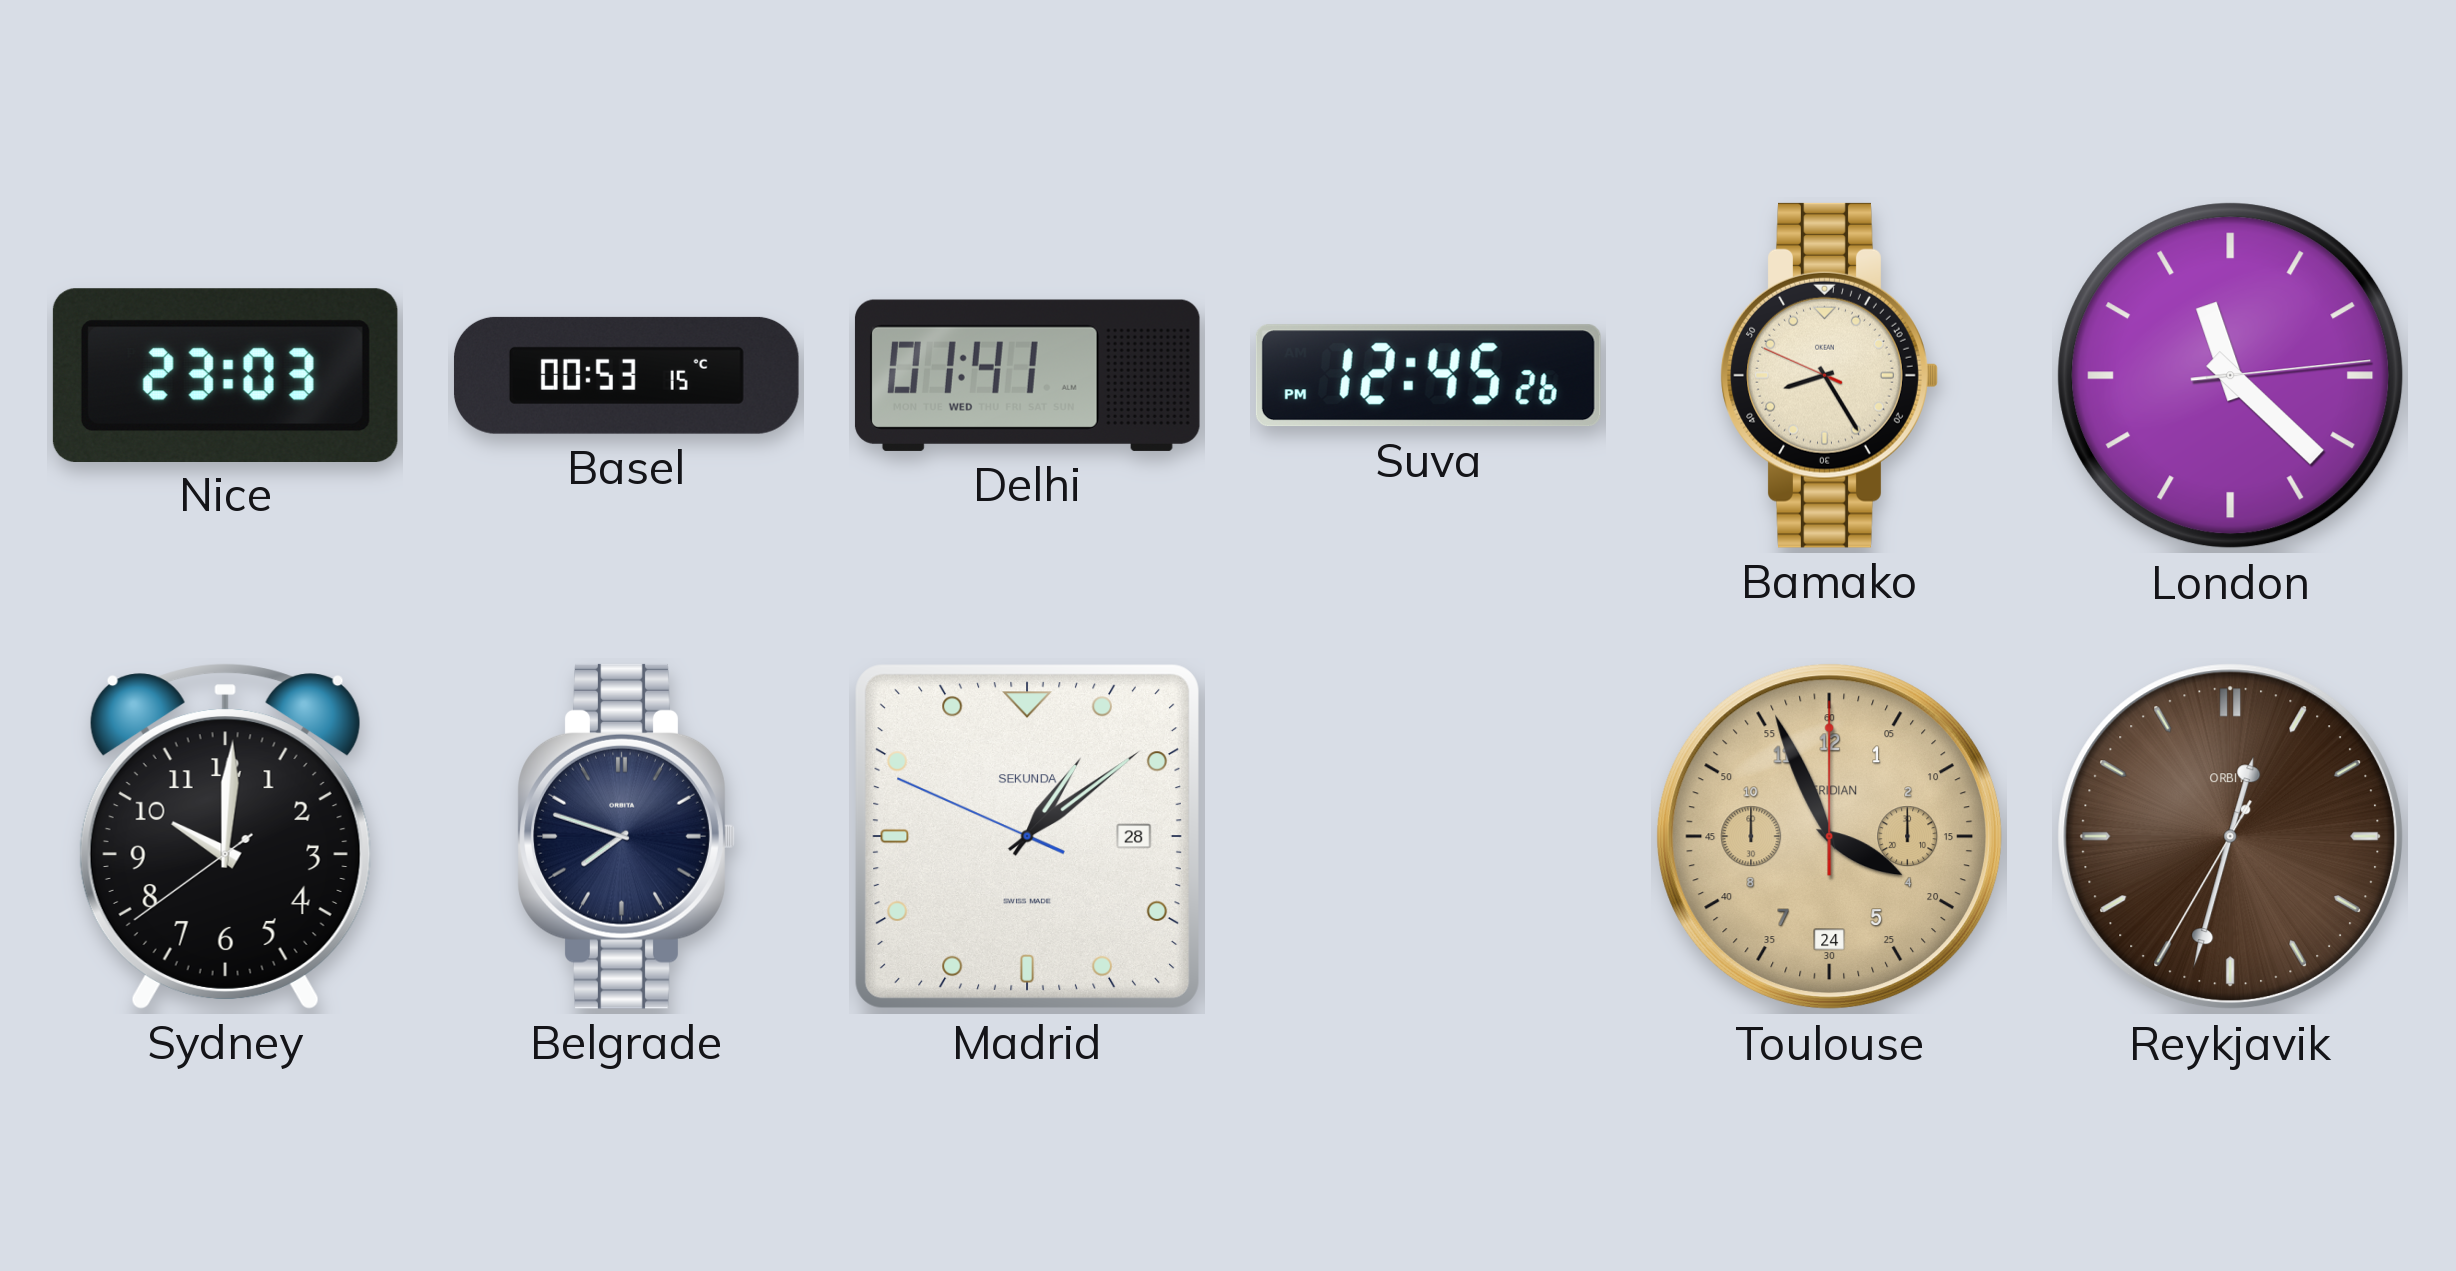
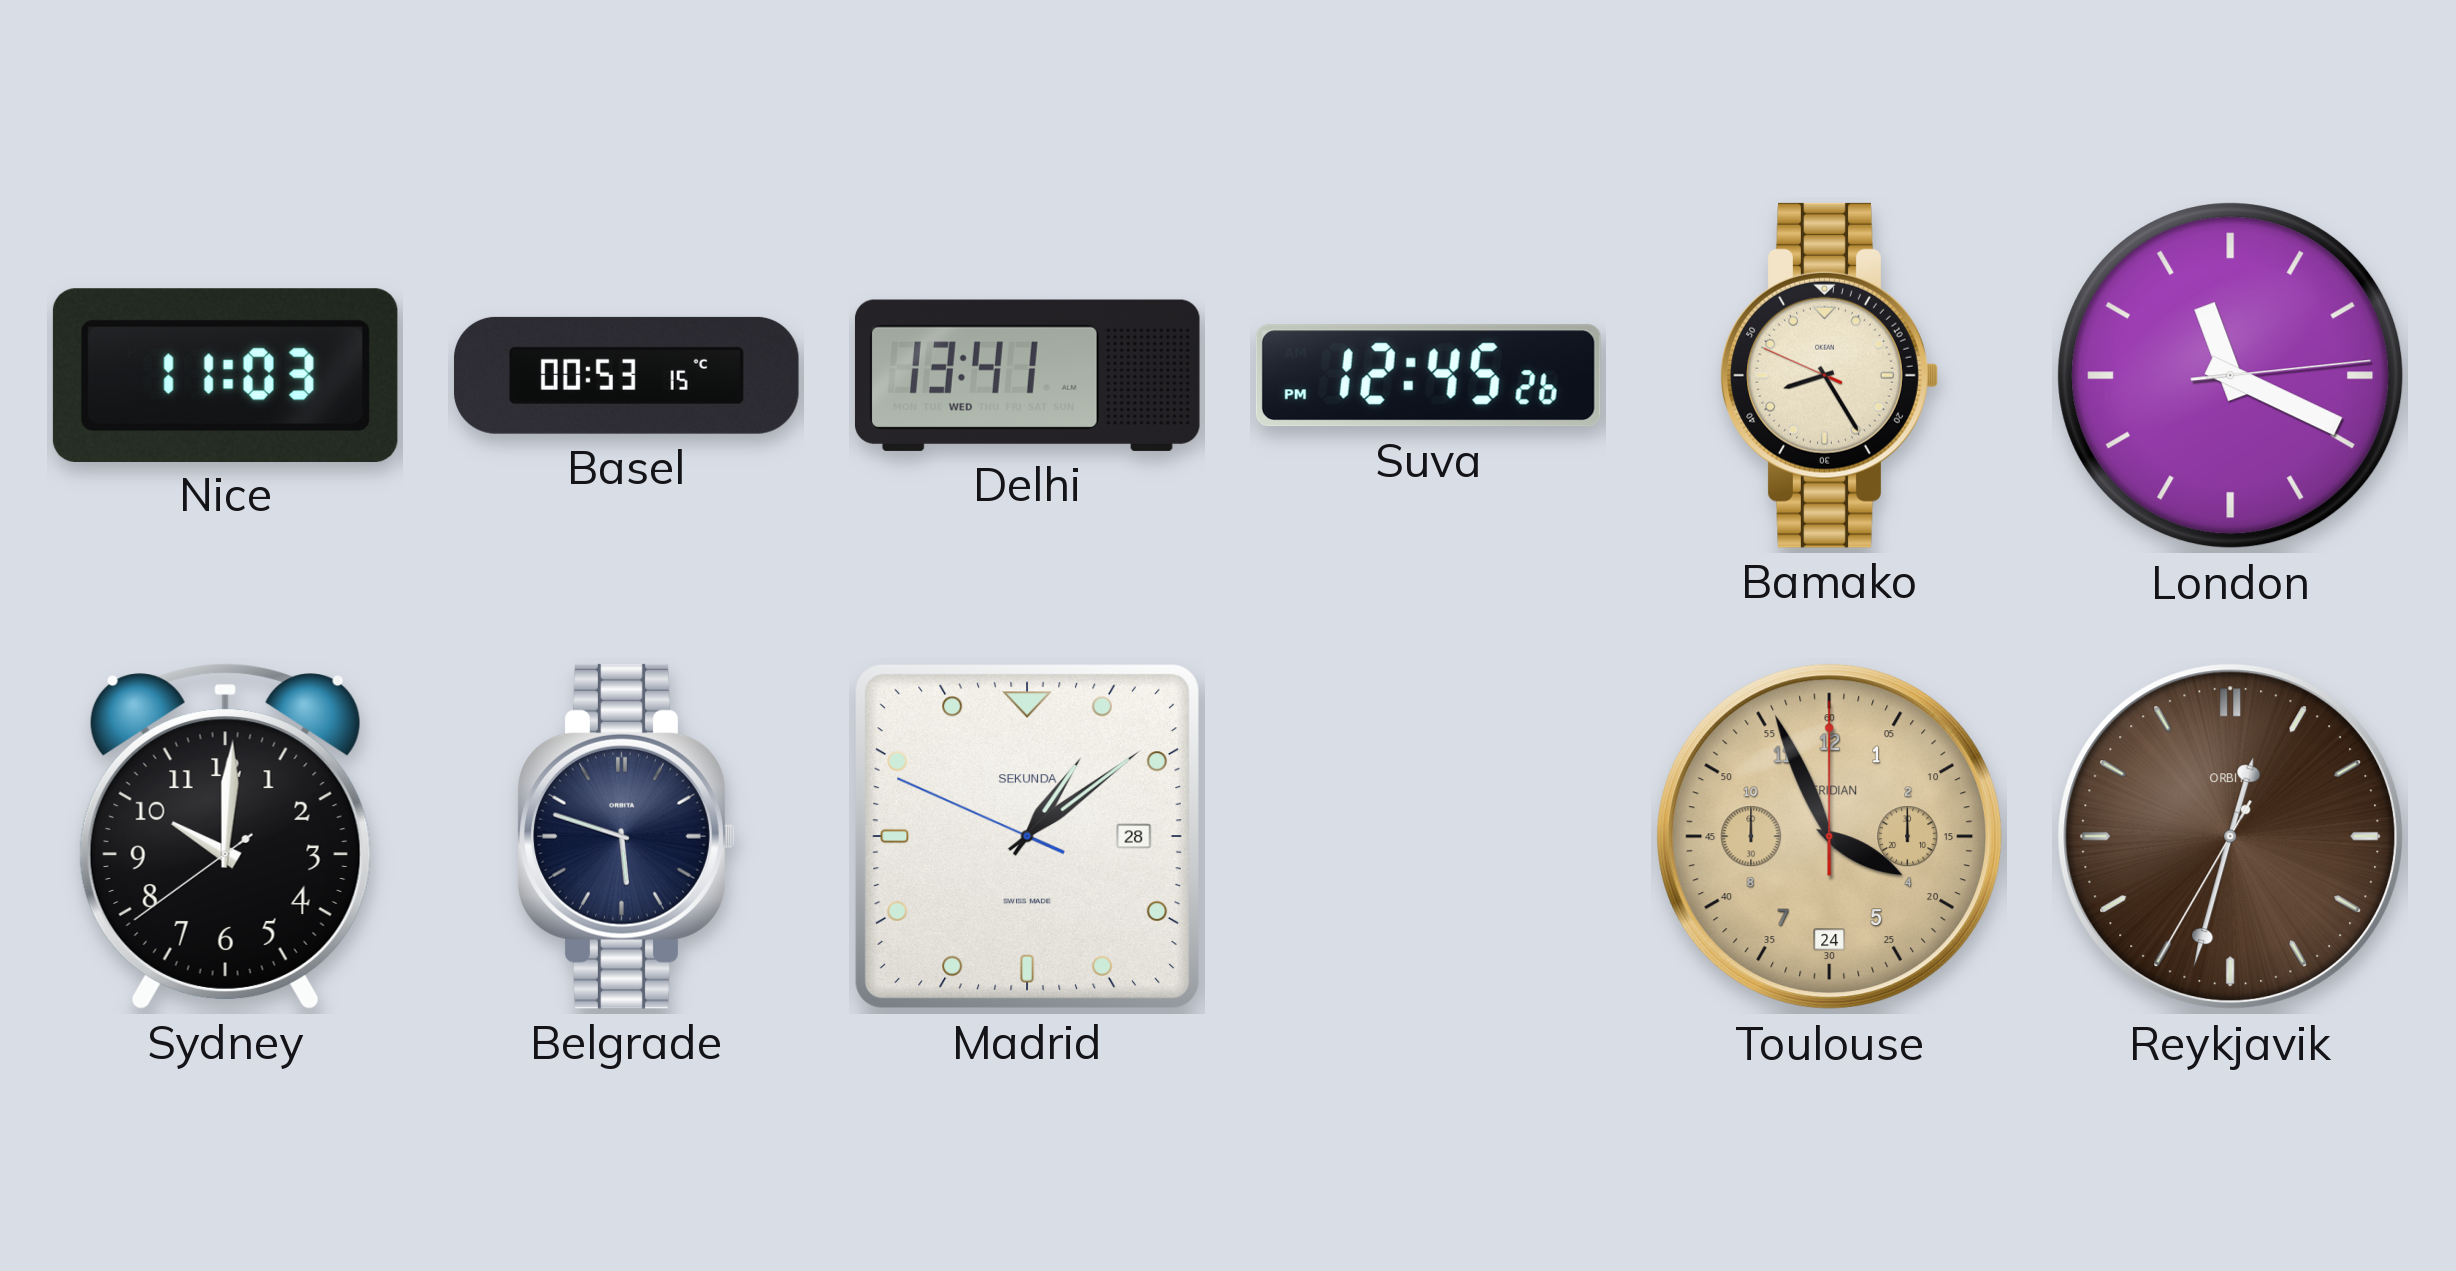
Nice: 23:03 -> 11:03 (225, 375)
Delhi: 01:41 -> 13:41 (1027, 375)
London: 11:22 -> 11:19 (2231, 376)
Belgrade: 7:48 -> 5:48 (626, 836)
